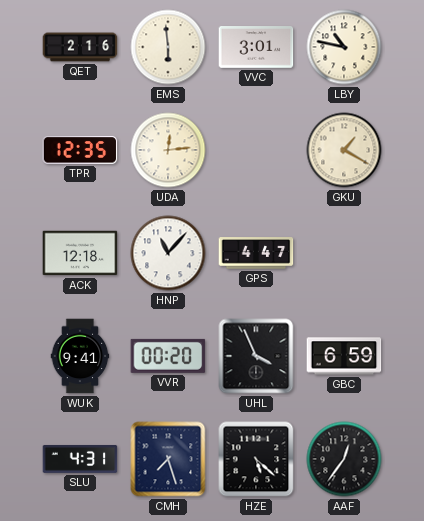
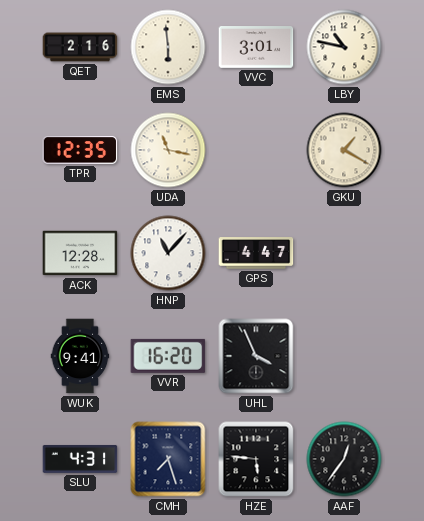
UDA: 12:14 -> 11:17 (168, 150)
ACK: 12:18 -> 12:28 (80, 253)
VVR: 00:20 -> 16:20 (168, 356)
GBC: 6:59 -> none (344, 356)
HZE: 5:22 -> 5:46 (256, 459)
